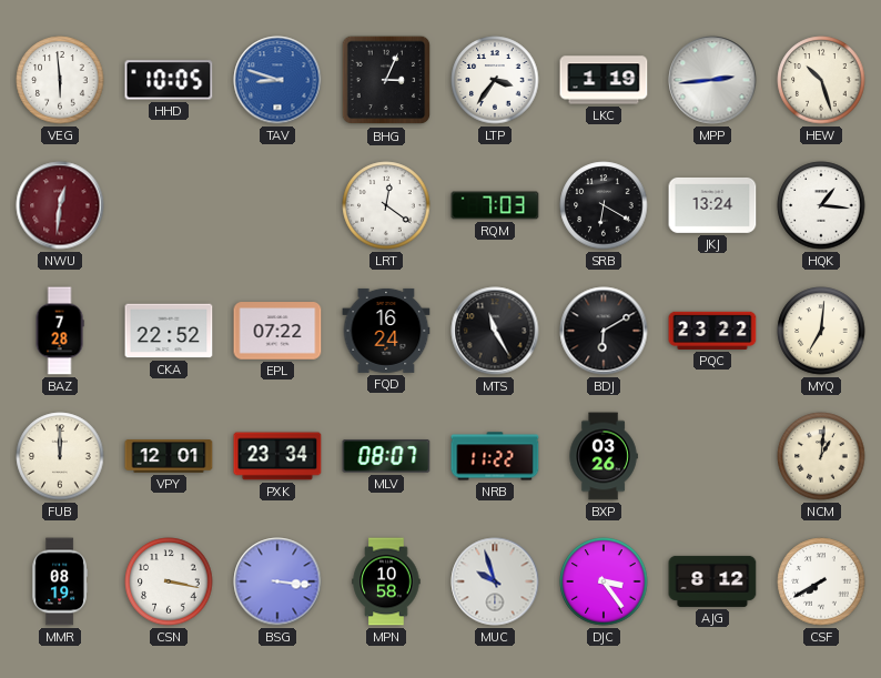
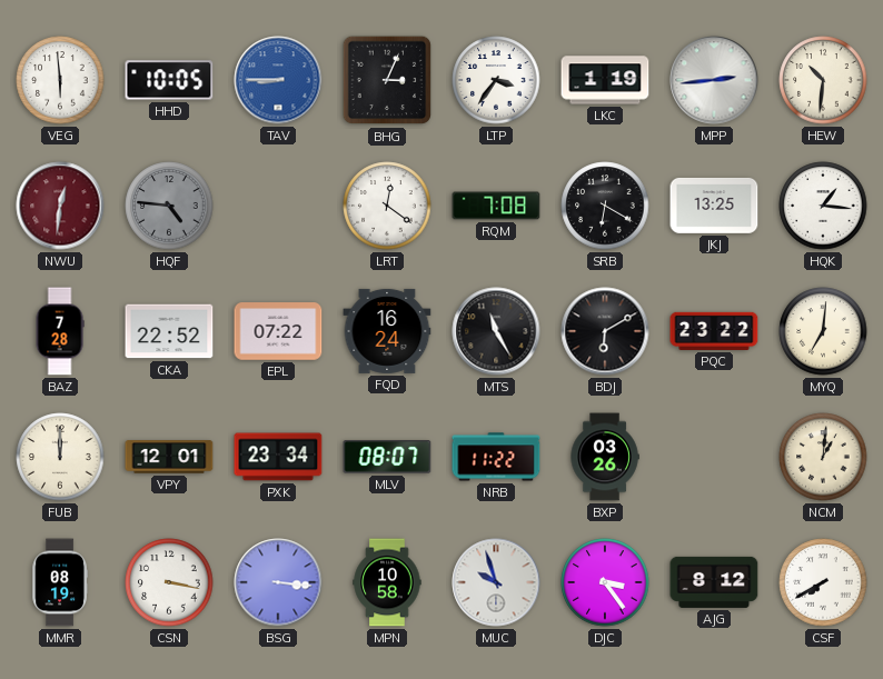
TAV: 8:48 -> 8:45 (278, 80)
HEW: 10:27 -> 10:31 (823, 80)
HQF: none -> 4:46 (169, 206)
RQM: 7:03 -> 7:08 (496, 206)
JKJ: 13:24 -> 13:25 (714, 206)
